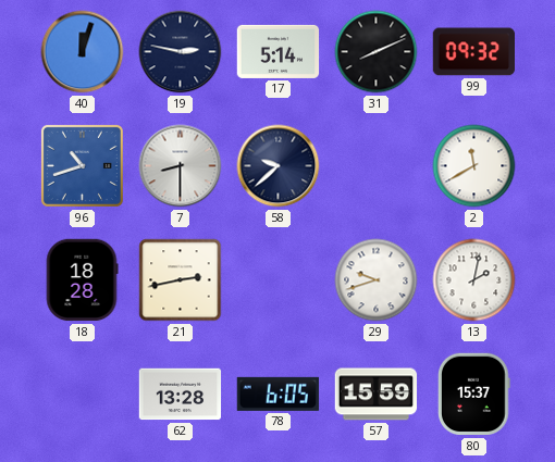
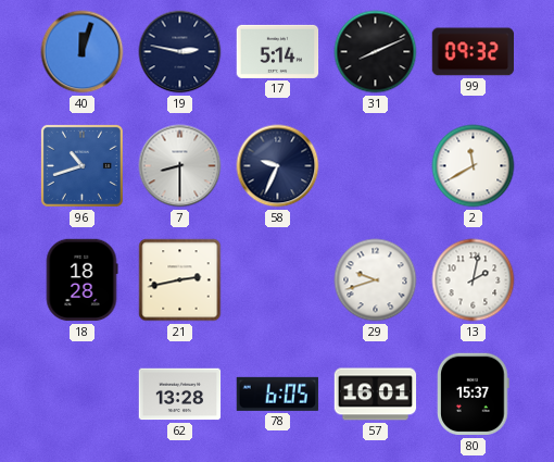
58: 9:38 -> 9:34 (278, 166)
57: 15:59 -> 16:01 (376, 395)
